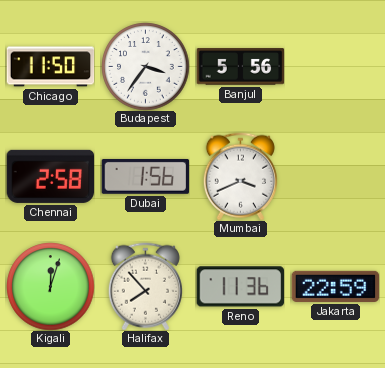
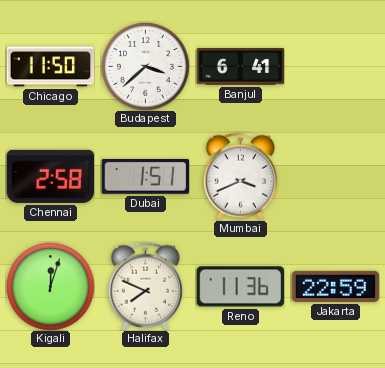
Budapest: 3:36 -> 3:38 (145, 66)
Banjul: 5:56 -> 6:41 (240, 67)
Dubai: 1:56 -> 1:51 (145, 176)
Halifax: 7:53 -> 7:49 (145, 286)
